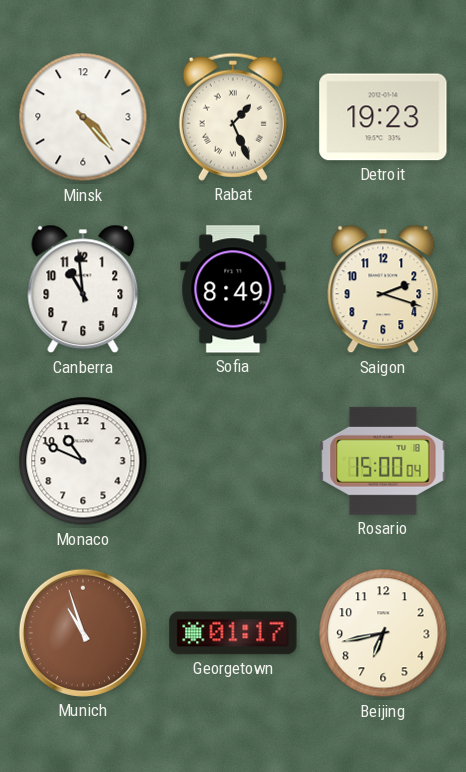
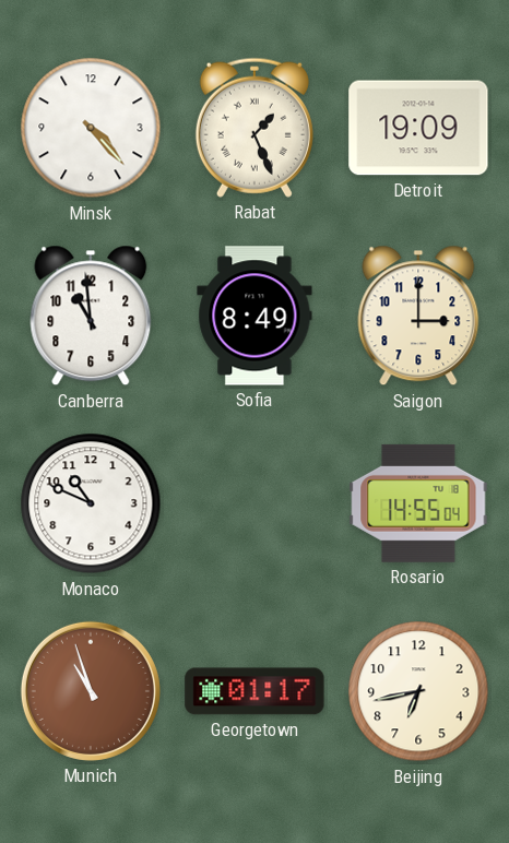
Detroit: 19:23 -> 19:09 (418, 128)
Saigon: 2:18 -> 3:00 (418, 316)
Rosario: 15:00 -> 14:55 (418, 503)
